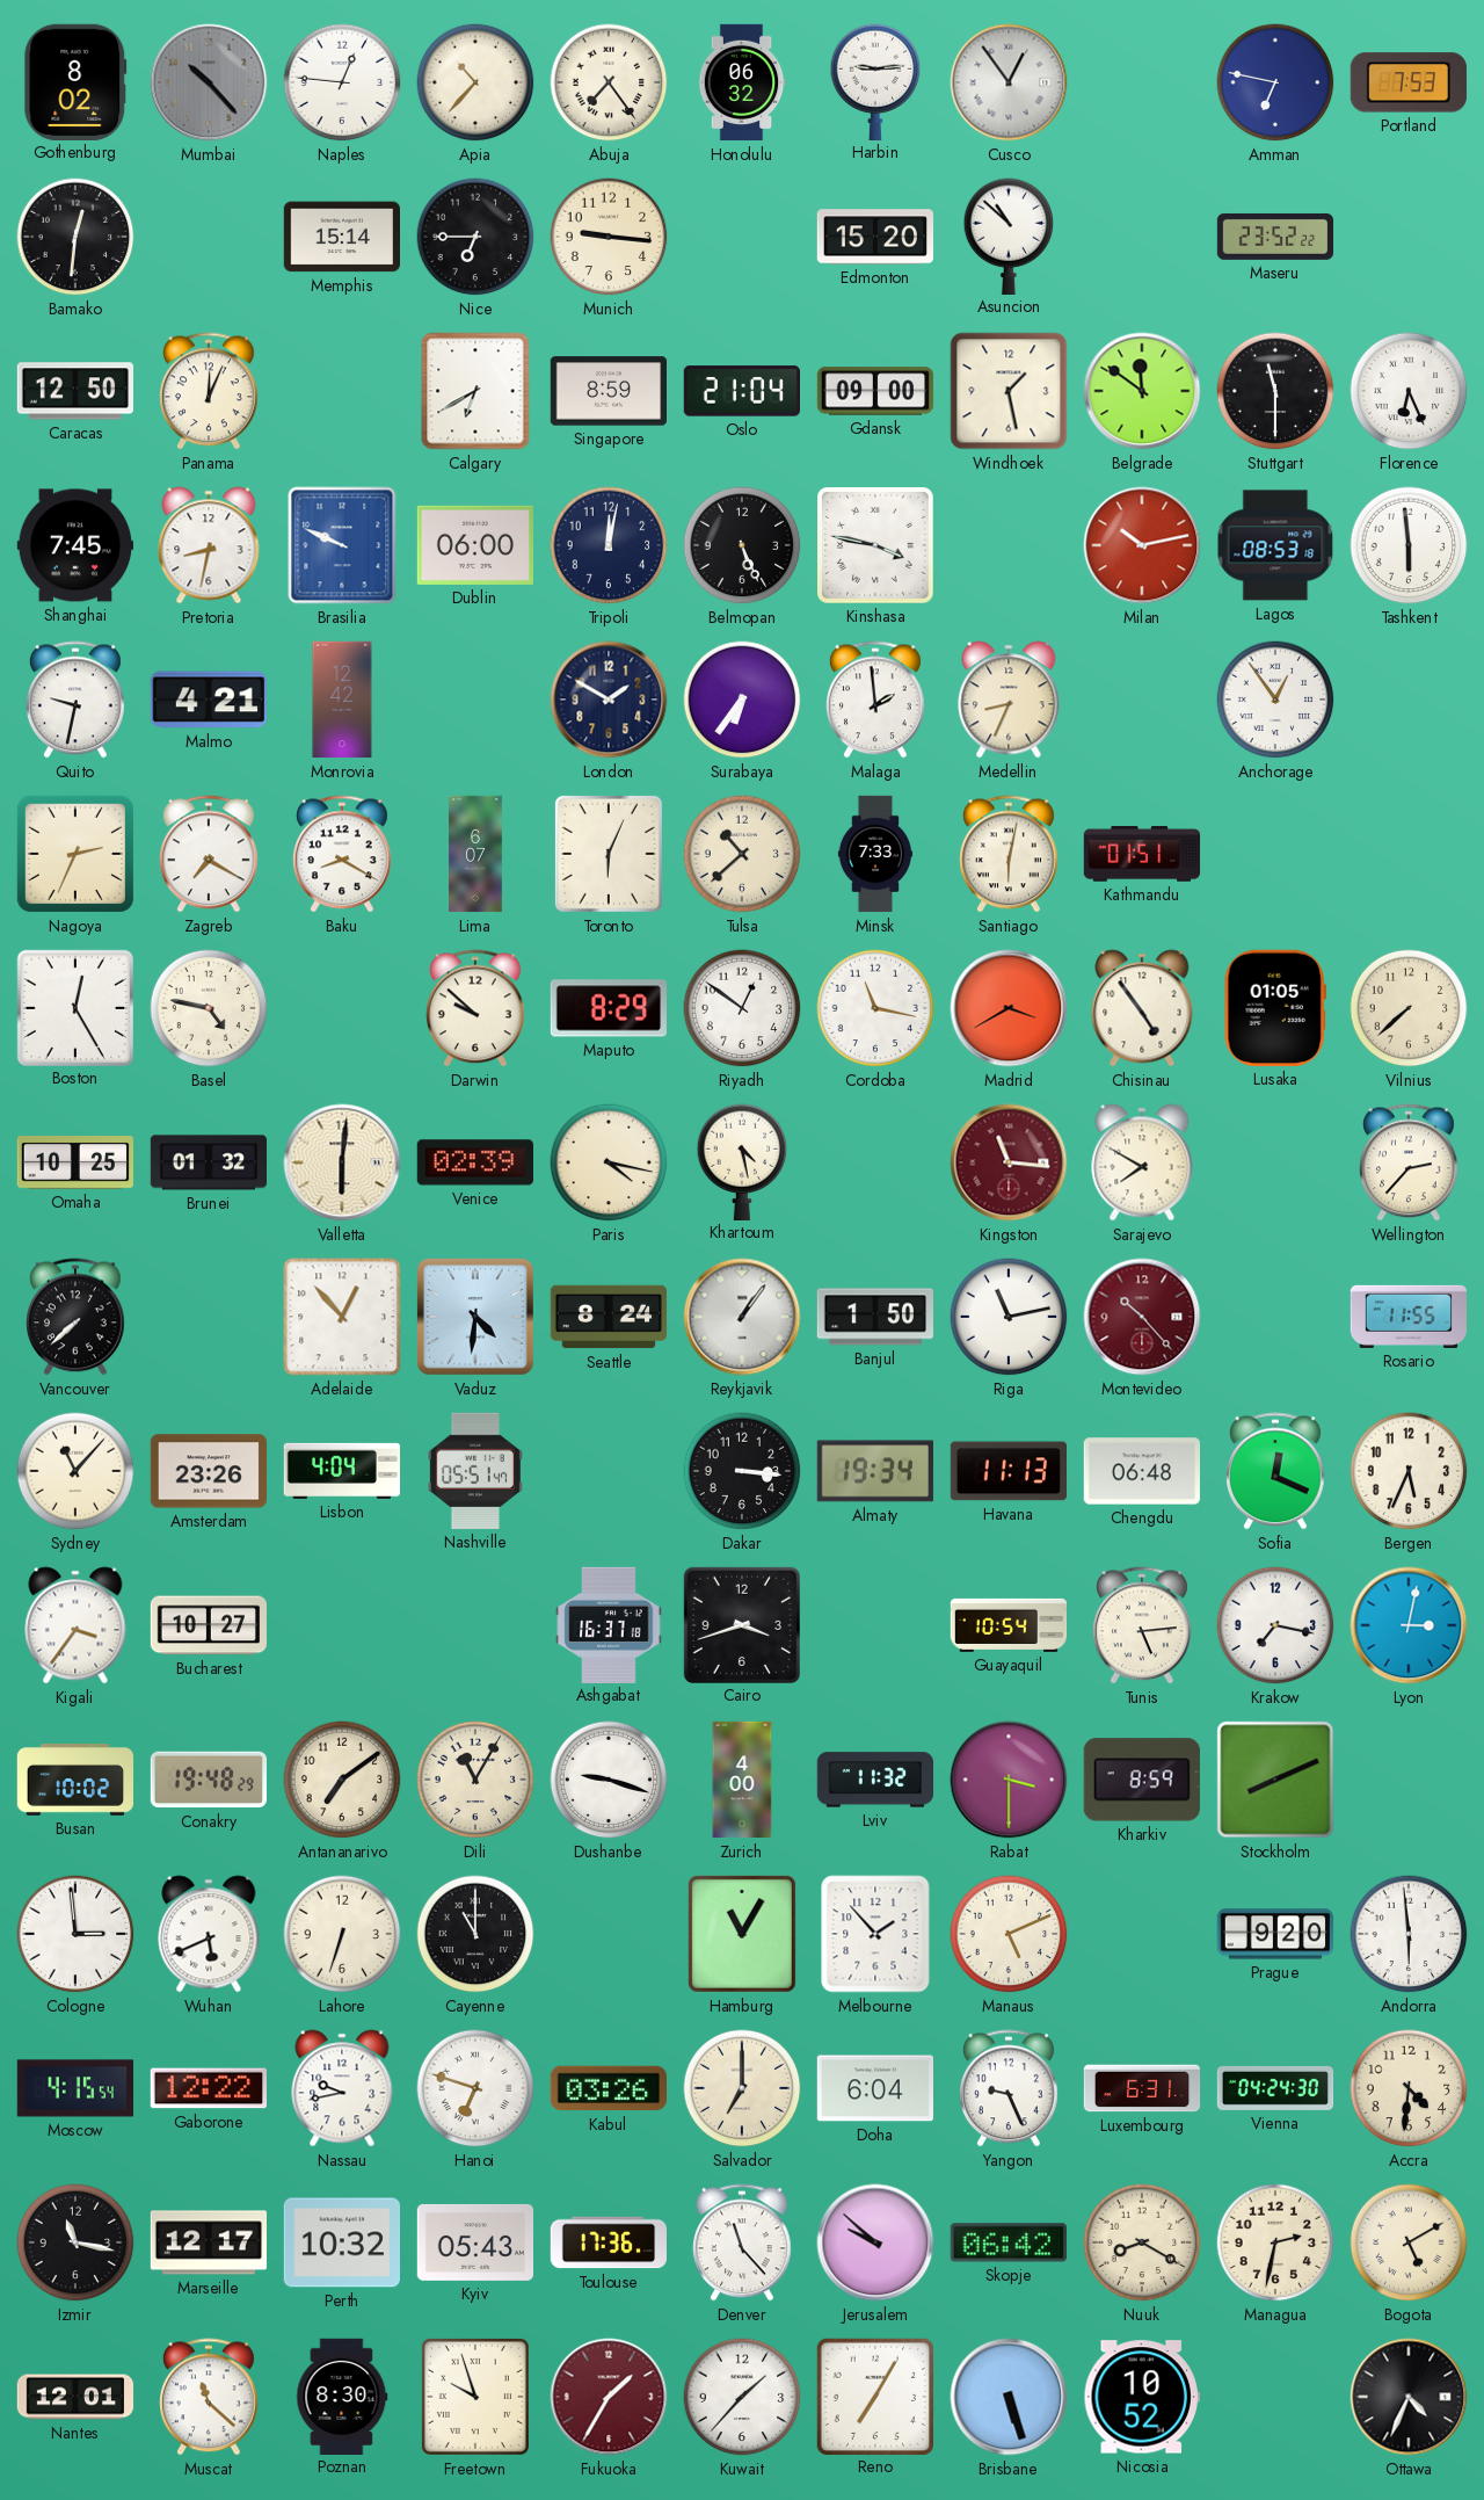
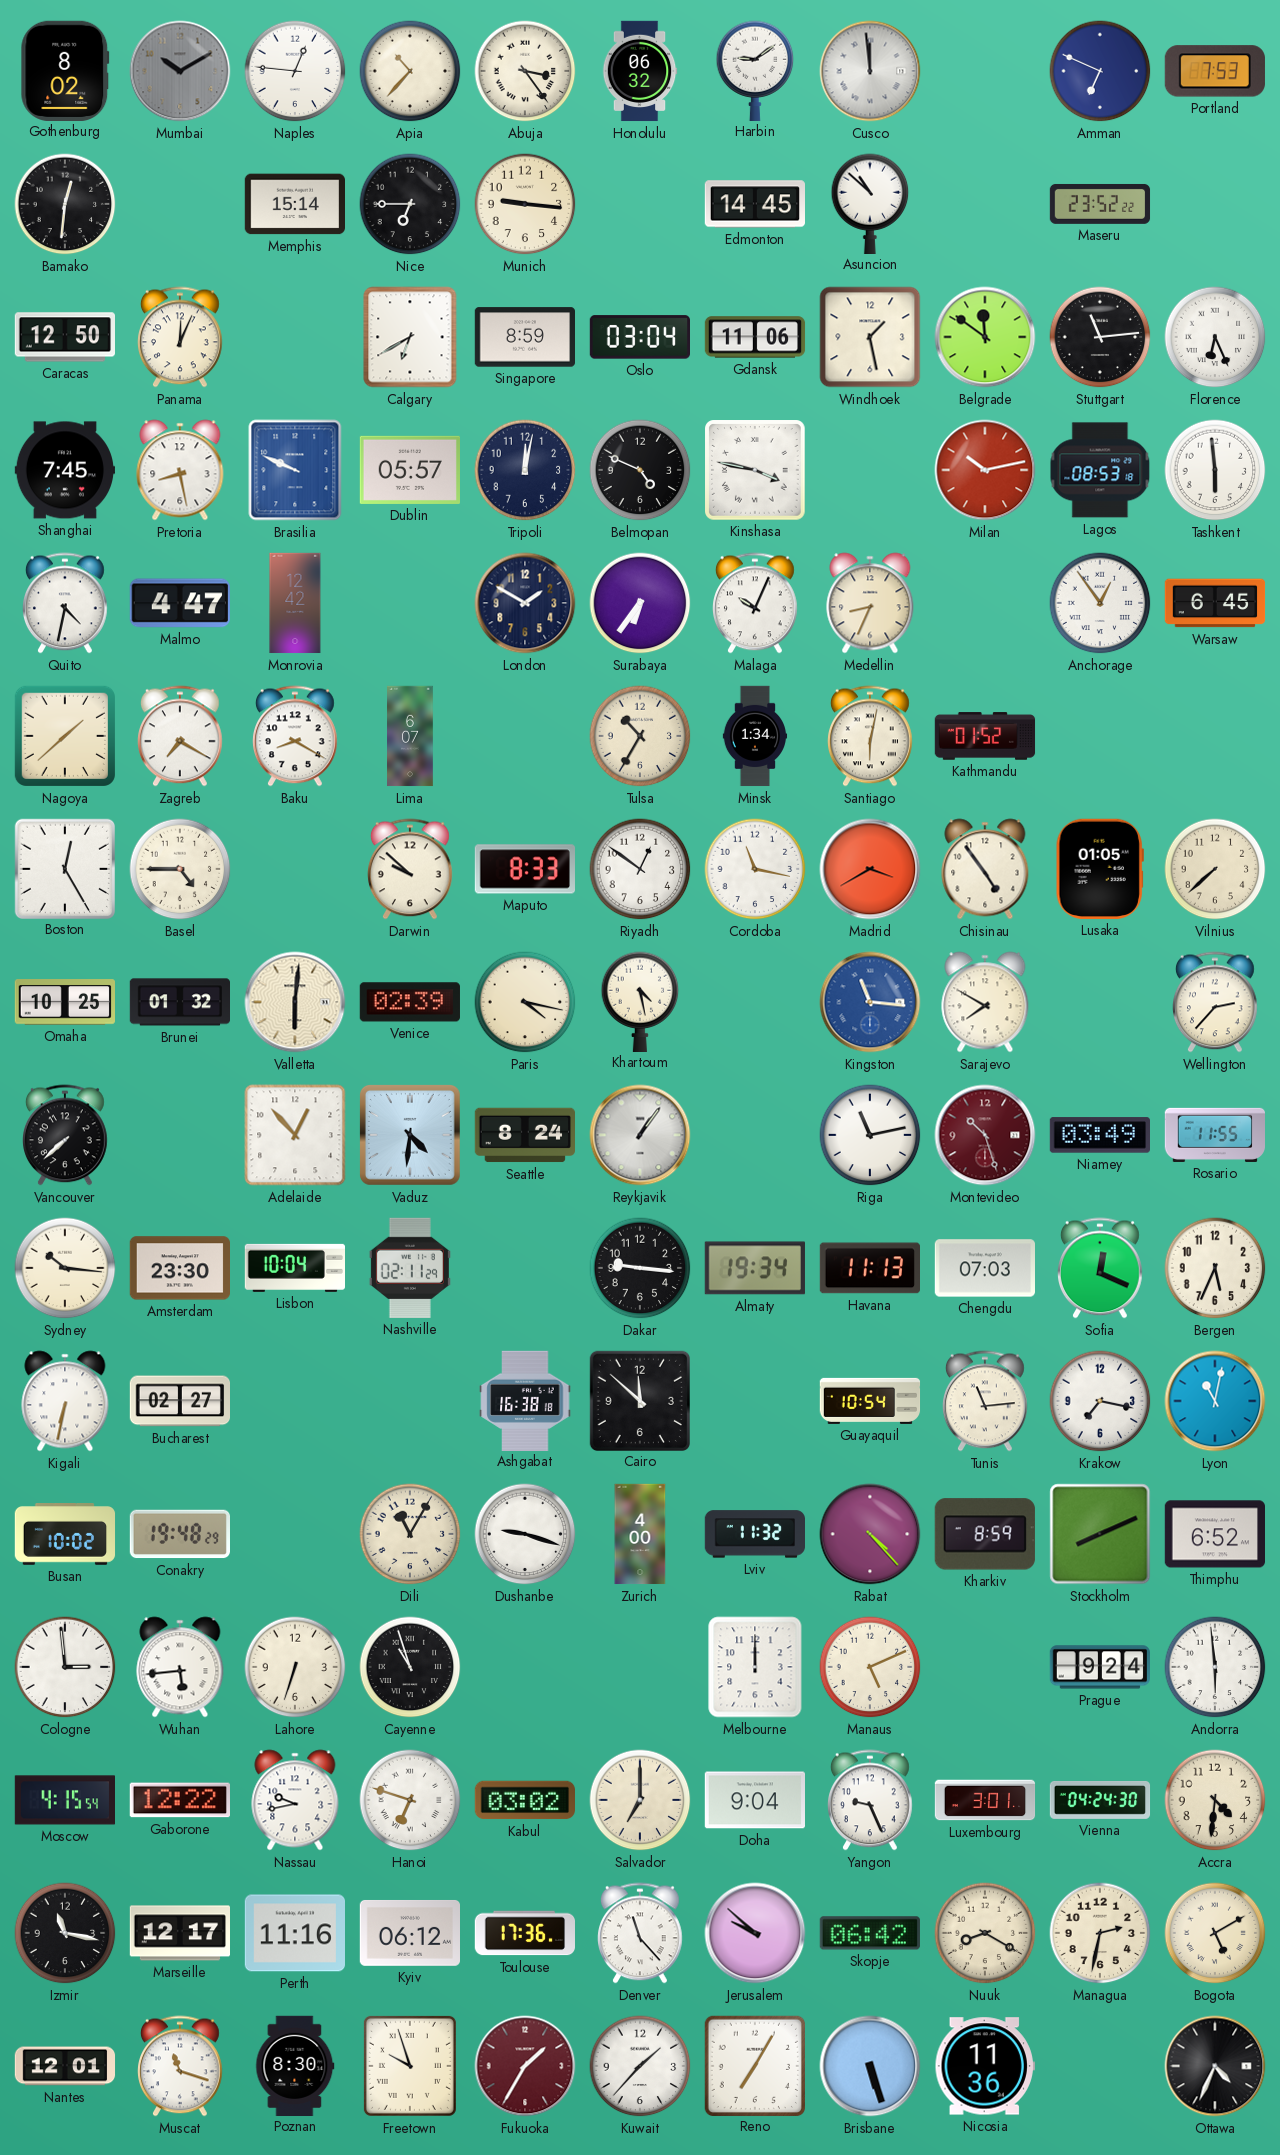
Mumbai: 10:23 -> 10:10 (180, 71)
Abuja: 7:24 -> 3:24 (525, 71)
Harbin: 9:14 -> 9:09 (755, 70)
Cusco: 12:54 -> 11:59 (870, 71)
Amman: 6:47 -> 6:49 (1100, 71)
Edmonton: 15:20 -> 14:45 (754, 204)
Oslo: 21:04 -> 03:04 (639, 337)
Gdansk: 09:00 -> 11:06 (755, 337)
Stuttgart: 11:30 -> 11:14 (1100, 337)
Pretoria: 8:32 -> 8:28 (180, 470)
Dublin: 06:00 -> 05:57 (409, 470)
Belmopan: 5:26 -> 4:49 (640, 470)
Quito: 9:32 -> 4:32 (66, 603)
Malmo: 4:21 -> 4:47 (180, 603)
Malaga: 1:59 -> 10:04 (756, 603)
Warsaw: none -> 6:45 (1215, 603)
Nagoya: 2:34 -> 1:38 (65, 736)
Toronto: 6:04 -> none (609, 854)
Tulsa: 10:38 -> 10:35 (640, 736)
Minsk: 7:33 -> 1:34 (755, 736)
Kathmandu: 01:51 -> 01:52 (985, 736)
Basel: 4:47 -> 4:45 (180, 869)
Maputo: 8:29 -> 8:33 (524, 869)
Kingston dial: burgundy -> blue (870, 1002)
Banjul: 1:50 -> none (874, 1317)
Montevideo: 10:23 -> 10:27 (985, 1135)
Niamey: none -> 03:49 (1099, 1135)
Sydney: 11:07 -> 10:16 (65, 1268)
Amsterdam: 23:26 -> 23:30 (179, 1268)
Lisbon: 4:04 -> 10:04 (294, 1268)
Nashville: 05:51 -> 02:11 (410, 1268)
Dakar: 3:16 -> 9:16 (640, 1268)
Chengdu: 06:48 -> 07:03 (984, 1268)
Kigali: 3:36 -> 6:32 (65, 1401)
Bucharest: 10:27 -> 02:27 (179, 1401)
Ashgabat: 16:37 -> 16:38 (525, 1400)
Cairo: 3:42 -> 11:52 (639, 1400)
Tunis: 5:14 -> 11:14 (986, 1401)
Lyon: 3:02 -> 11:02 (1215, 1401)
Antananarivo: 7:09 -> none (342, 1780)
Rabat: 3:30 -> 4:23 (870, 1534)
Thimphu: none -> 6:52 (1214, 1534)
Wuhan: 5:41 -> 5:44 (180, 1667)
Cayenne: 11:00 -> 10:57 (410, 1667)
Hamburg: 11:05 -> none (742, 1934)
Melbourne: 1:53 -> 12:00 (755, 1667)
Prague: 9:20 -> 9:24 (1099, 1667)
Kabul: 03:26 -> 03:02 (524, 1800)
Doha: 6:04 -> 9:04 (754, 1800)
Luxembourg: 6:31 -> 3:01 (985, 1800)
Perth: 10:32 -> 11:16 (294, 1933)
Kyiv: 05:43 -> 06:12 (409, 1933)
Muscat: 11:22 -> 11:18 (181, 2066)
Nicosia: 10:52 -> 11:36 (984, 2066)
